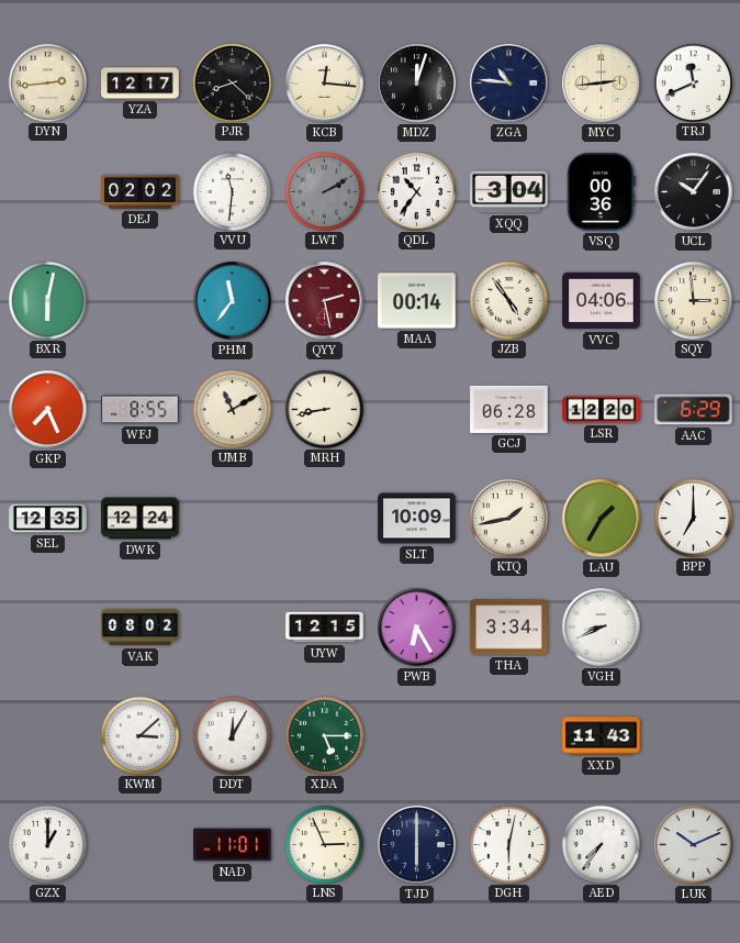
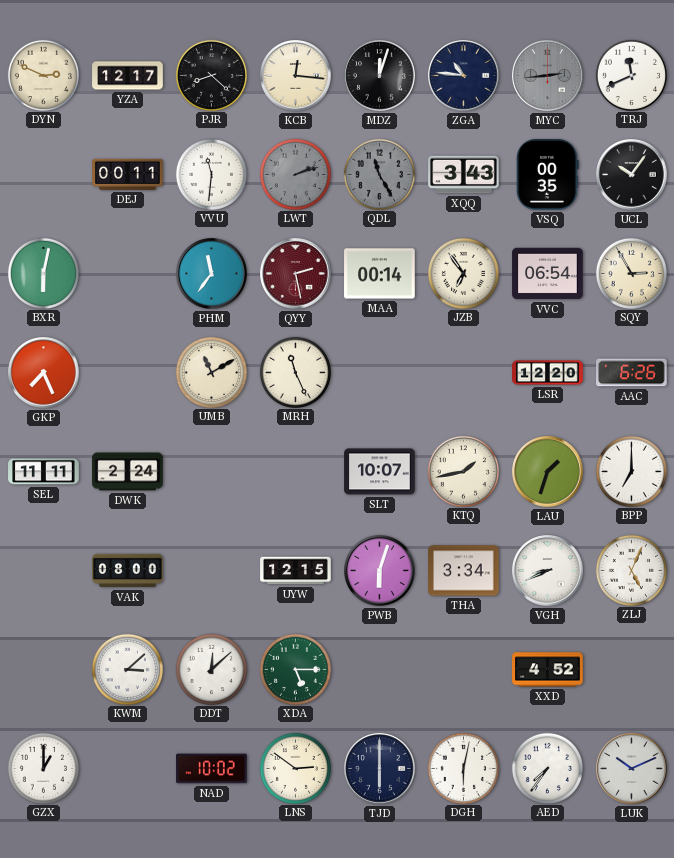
DYN: 2:44 -> 2:49 (43, 75)
MYC dial: cream -> grey (548, 76)
DEJ: 02:02 -> 00:11 (128, 174)
LWT: 2:10 -> 2:12 (295, 174)
QDL: 10:36 -> 11:25 (379, 174)
QDL dial: white -> grey (379, 174)
XQQ: 3:04 -> 3:43 (464, 175)
VSQ: 00:36 -> 00:35 (548, 175)
JZB: 4:54 -> 6:54 (463, 273)
VVC: 04:06 -> 06:54 (548, 274)
SQY: 2:59 -> 2:55 (631, 273)
WFJ: 8:55 -> none (141, 410)
MRH: 8:43 -> 11:26 (295, 372)
GCJ: 06:28 -> none (509, 409)
AAC: 6:29 -> 6:26 (632, 373)
SEL: 12:35 -> 11:11 (44, 472)
DWK: 12:24 -> 2:24 (128, 472)
SLT: 10:09 -> 10:07 (380, 472)
LAU: 1:35 -> 1:33 (548, 472)
VAK: 08:02 -> 08:00 (128, 571)
PWB: 6:25 -> 6:03 (380, 571)
ZLJ: none -> 5:04 (631, 570)
DDT: 12:05 -> 12:08 (211, 669)
XXD: 11:43 -> 4:52 (548, 670)
NAD: 11:01 -> 10:02 (212, 769)
LNS: 2:56 -> 2:51 (295, 768)
